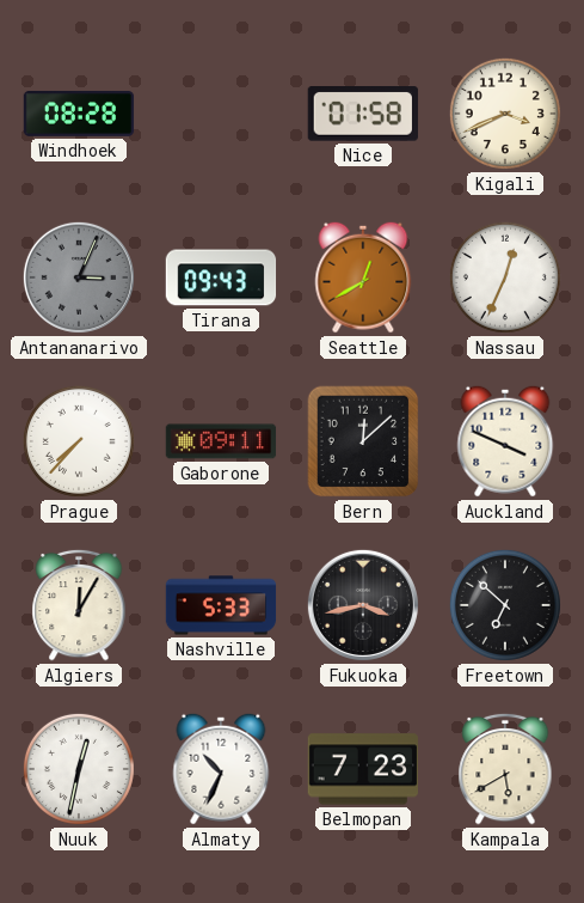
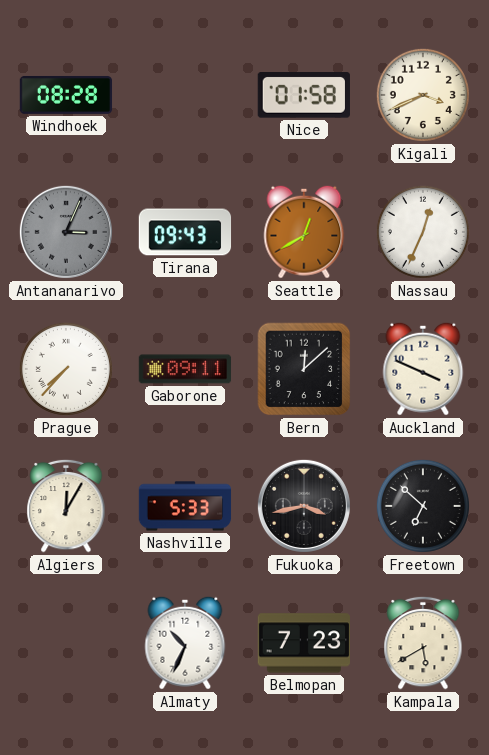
Nuuk: 12:32 -> none (79, 769)
